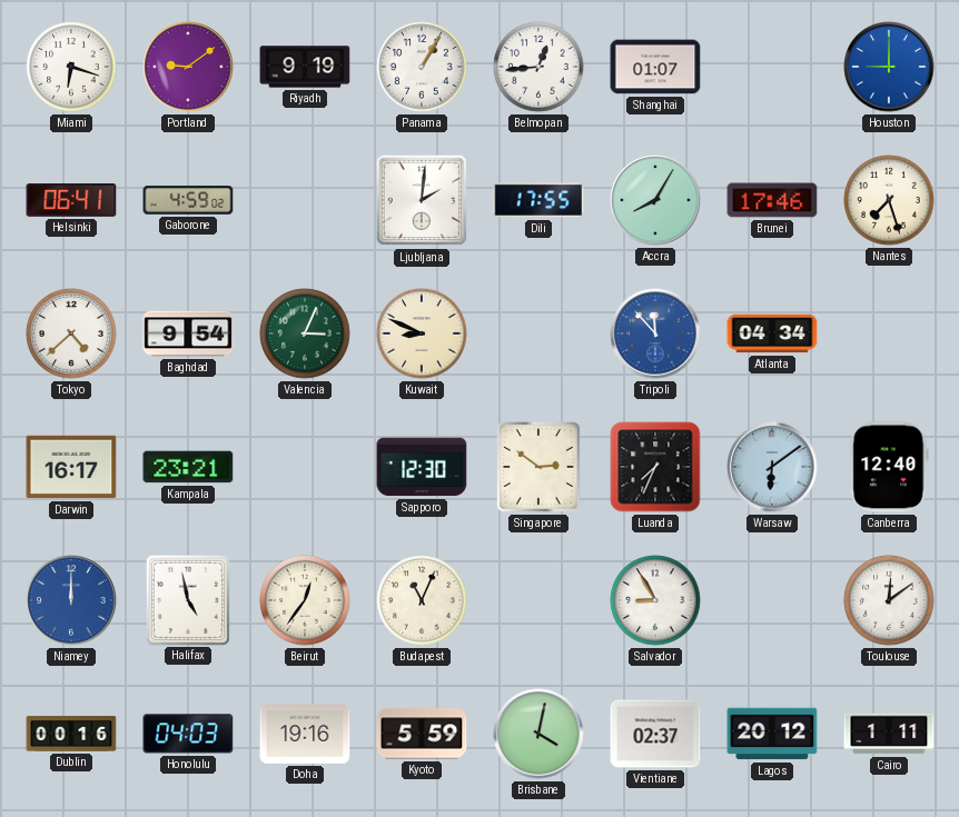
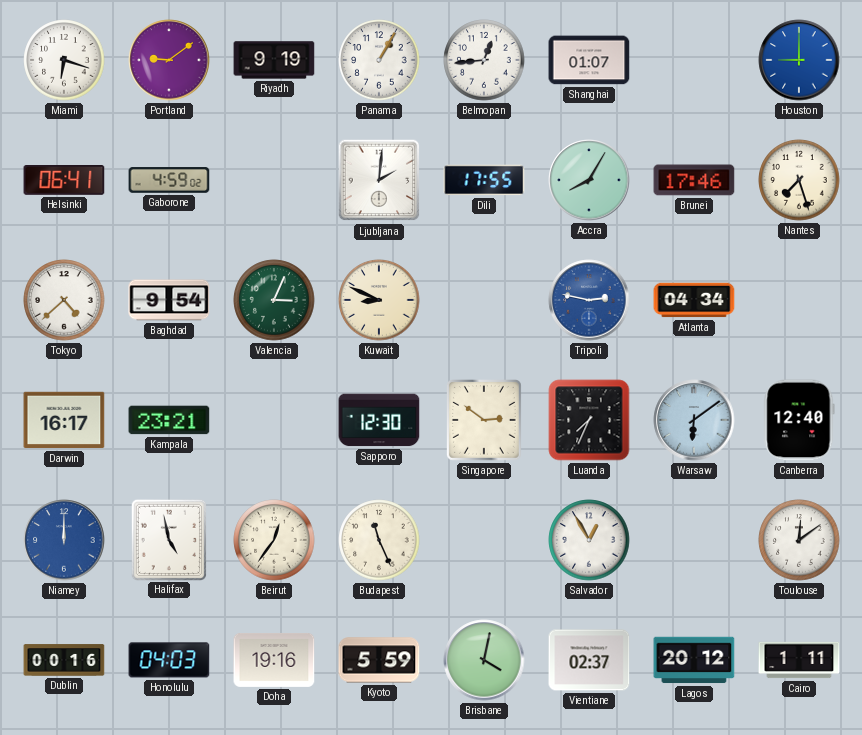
Tripoli: 11:53 -> 2:47 (589, 300)
Budapest: 11:04 -> 11:26 (379, 540)
Salvador: 8:55 -> 12:55 (589, 540)
